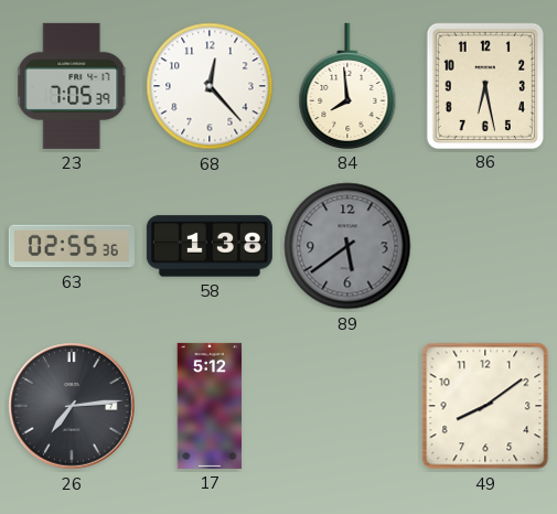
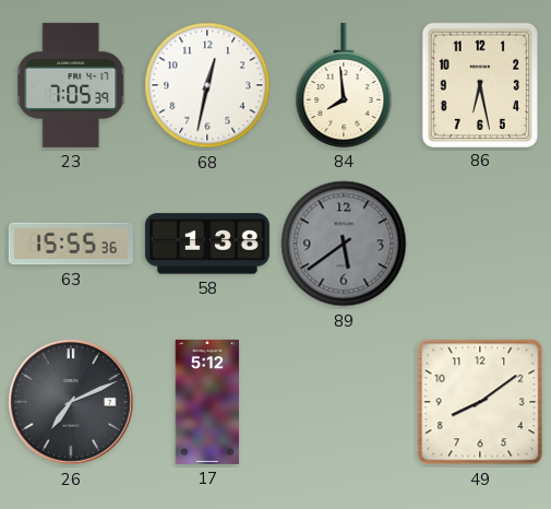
68: 12:23 -> 12:32 (207, 85)
63: 02:55 -> 15:55 (71, 244)
26: 7:14 -> 7:11 (71, 402)
